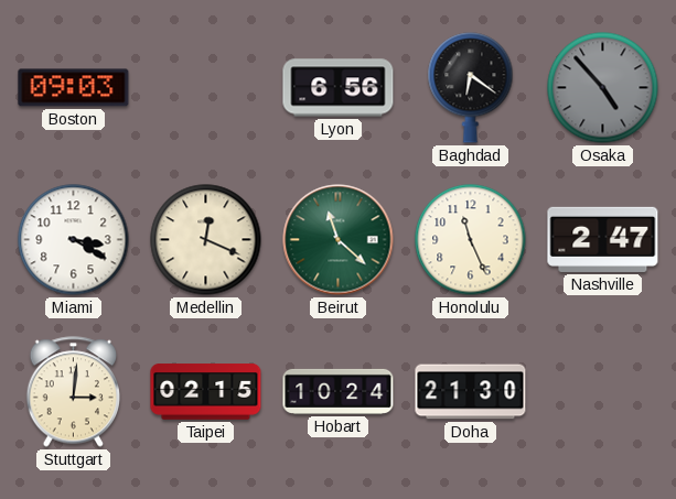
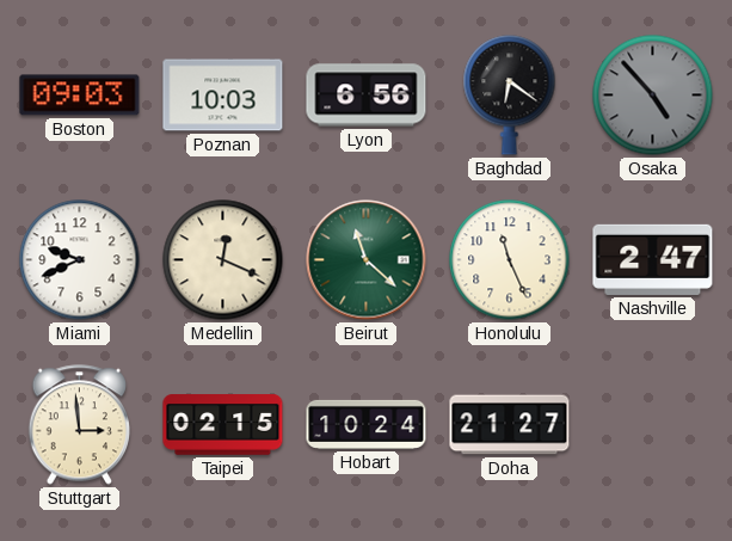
Poznan: none -> 10:03 (223, 96)
Miami: 3:20 -> 9:41 (80, 260)
Stuttgart: 3:01 -> 2:59 (79, 425)
Doha: 21:30 -> 21:27 (510, 425)
